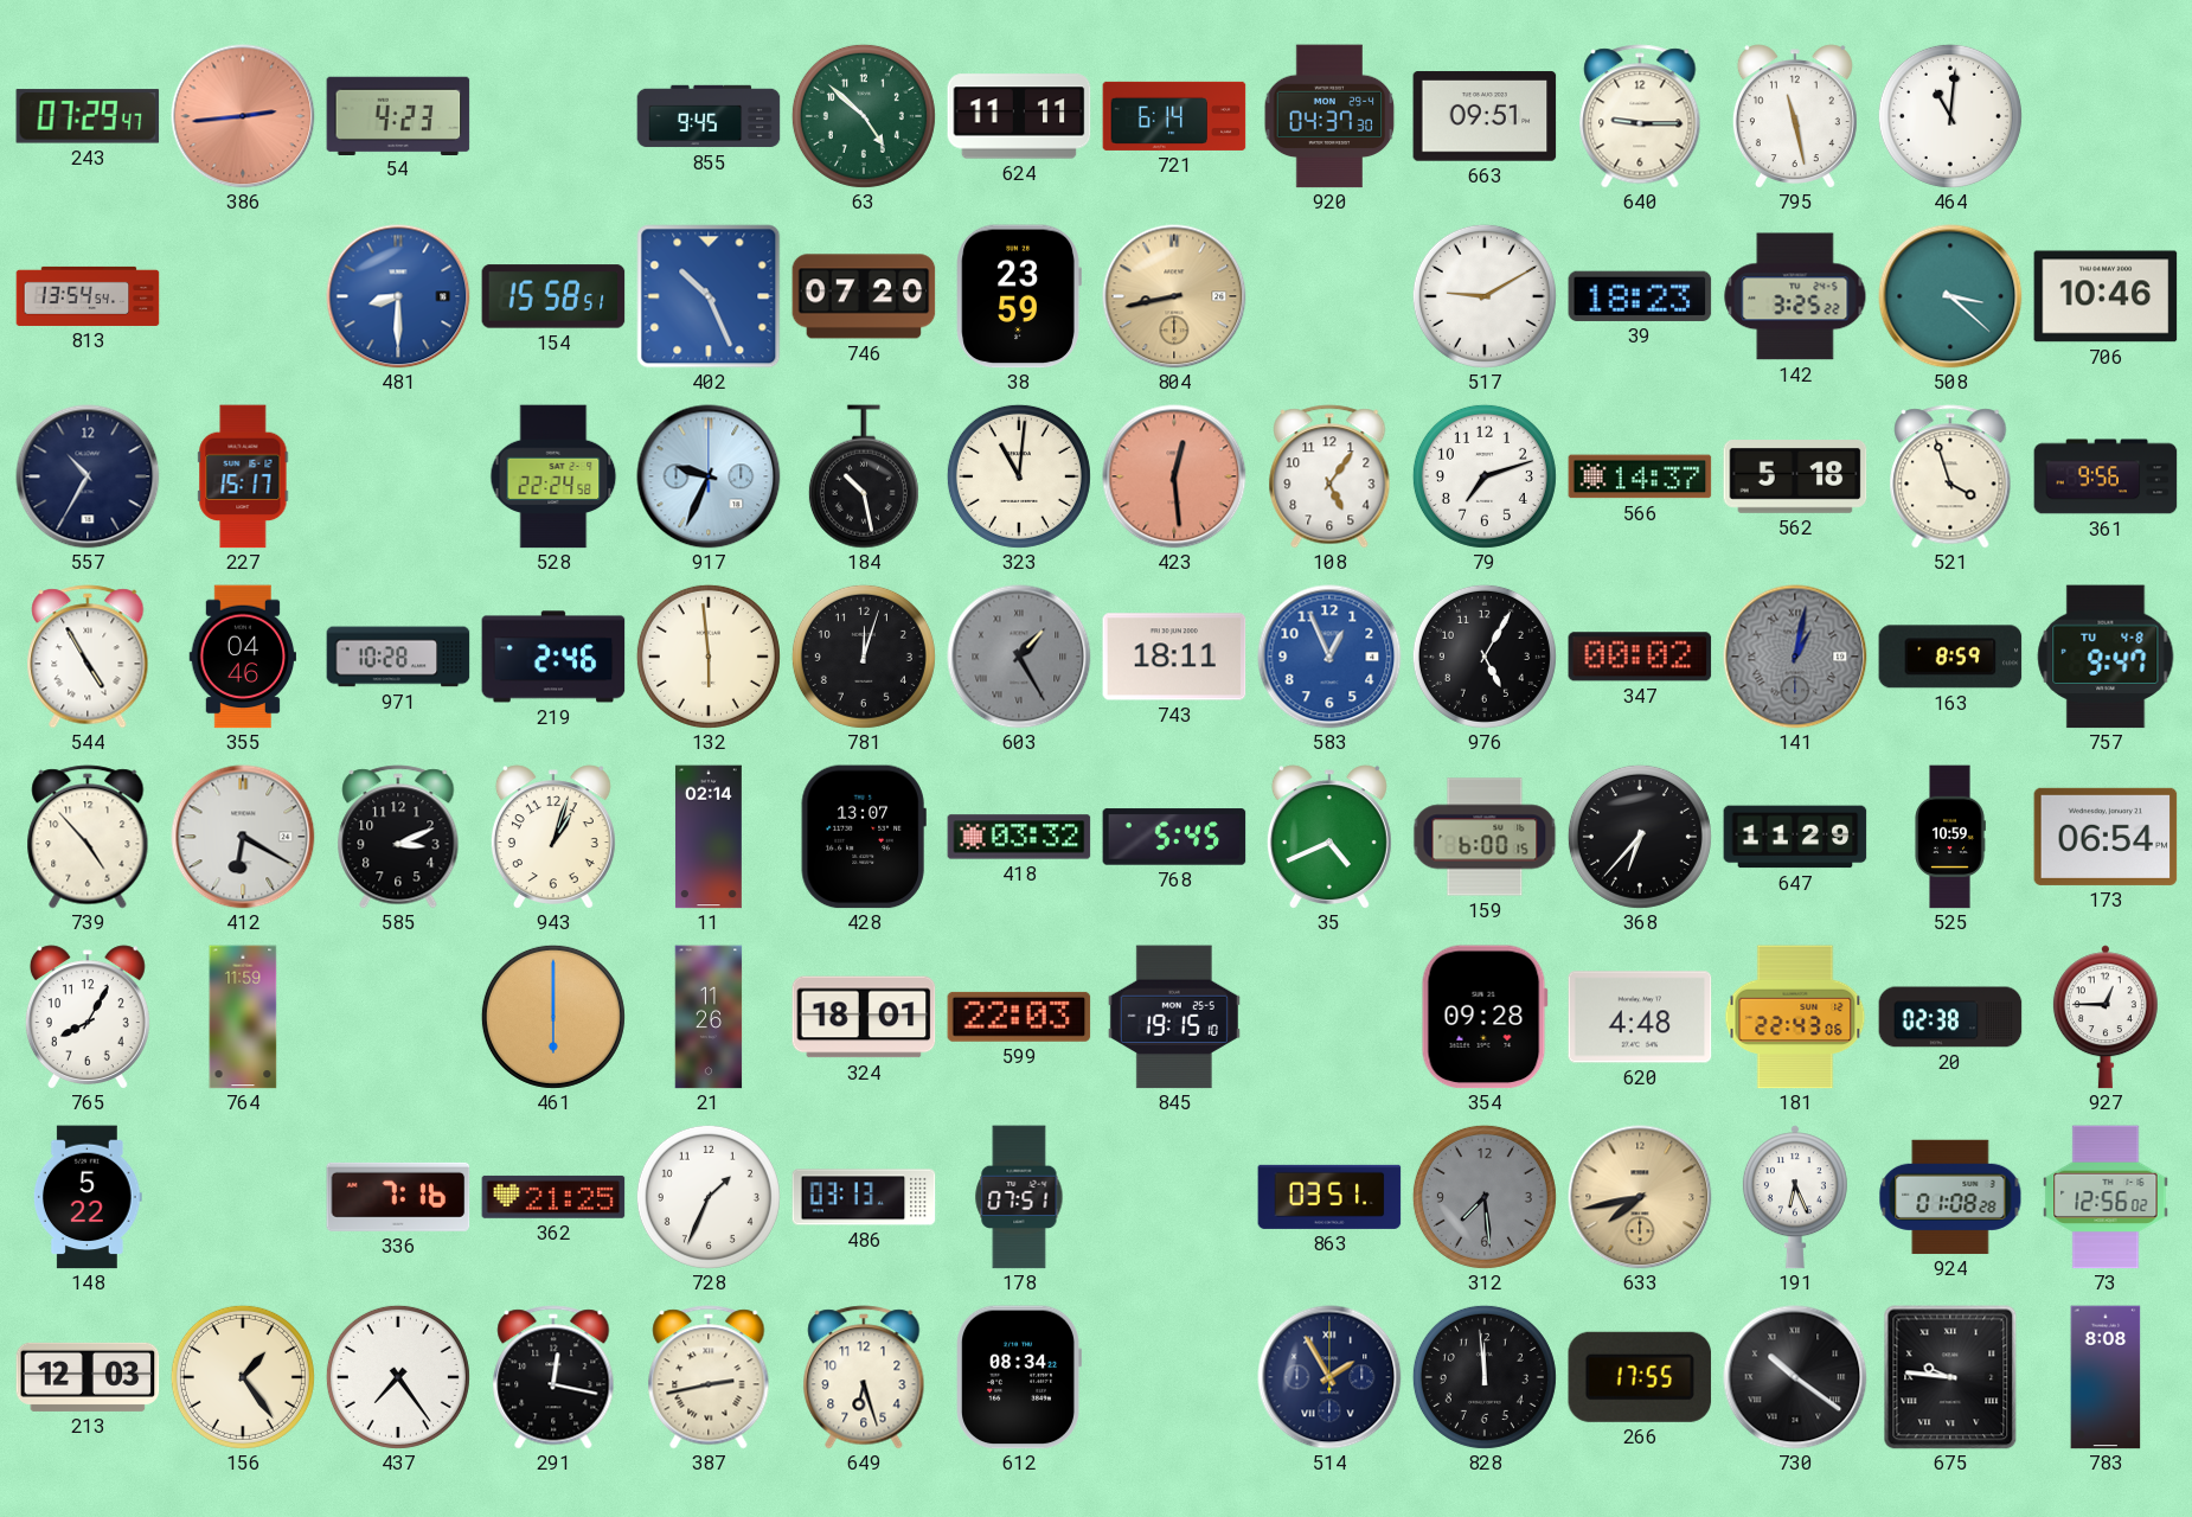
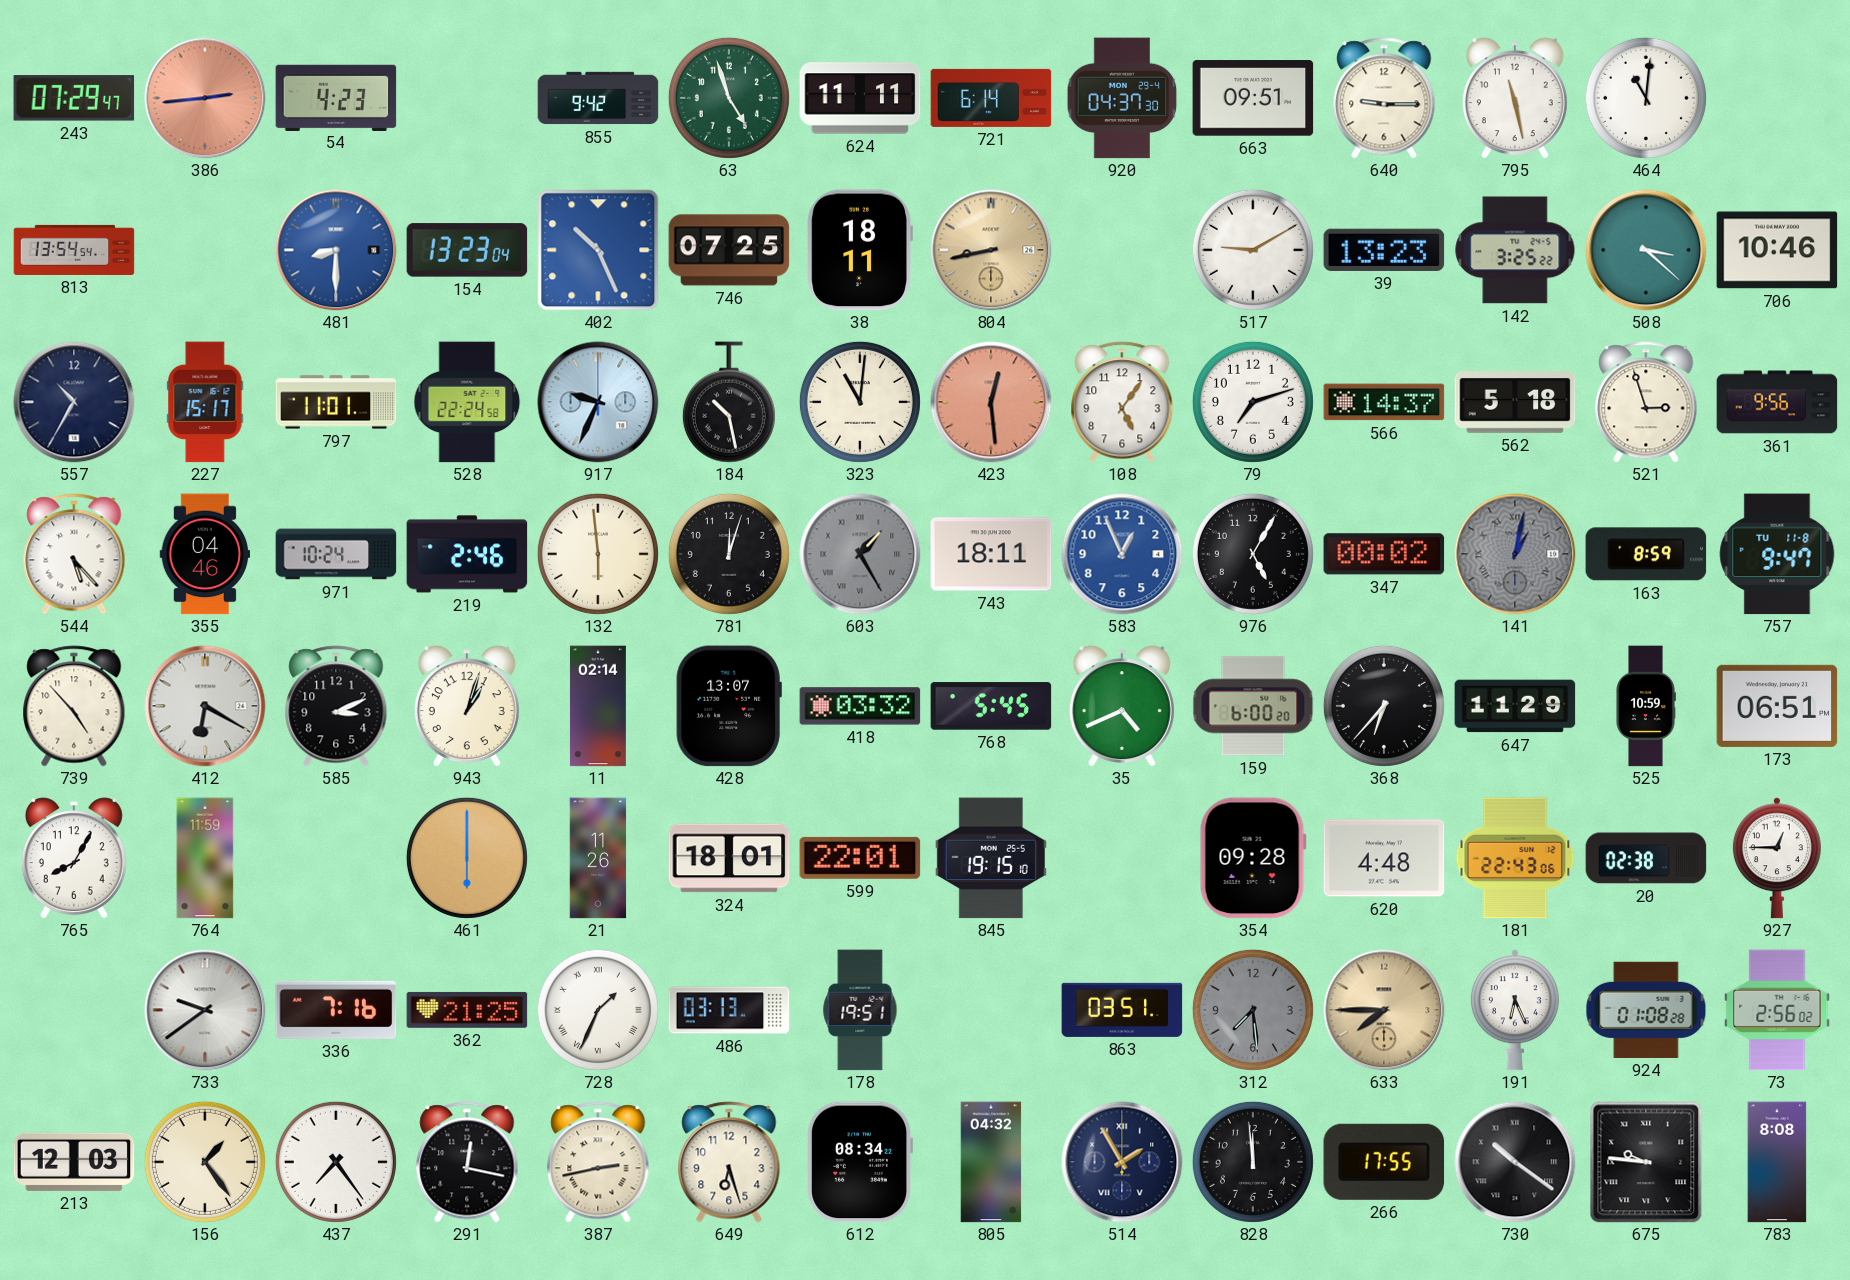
855: 9:45 -> 9:42 (598, 98)
63: 4:52 -> 4:57 (729, 98)
154: 15:58 -> 13:23 (467, 250)
746: 07:20 -> 07:25 (729, 250)
38: 23:59 -> 18:11 (860, 250)
39: 18:23 -> 13:23 (1384, 250)
797: none -> 11:01 (336, 402)
521: 3:57 -> 2:57 (1646, 402)
544: 4:55 -> 5:23 (74, 554)
971: 10:28 -> 10:24 (336, 554)
757 date: TU 4-8 -> TU 11-8 (1777, 554)
159: 6:00:15 -> 6:00:20 (1253, 706)
173: 06:54 -> 06:51 (1777, 706)
599: 22:03 -> 22:01 (860, 858)
148: 5:22 -> none (88, 1197)
733: none -> 9:39 (205, 1010)
728 numerals: Arabic -> Roman (598, 1010)
178: 07:51 -> 19:51 (860, 1010)
633: 7:43 -> 7:45 (1384, 1010)
73: 12:56 -> 2:56 (1777, 1010)
805: none -> 04:32 (991, 1162)
